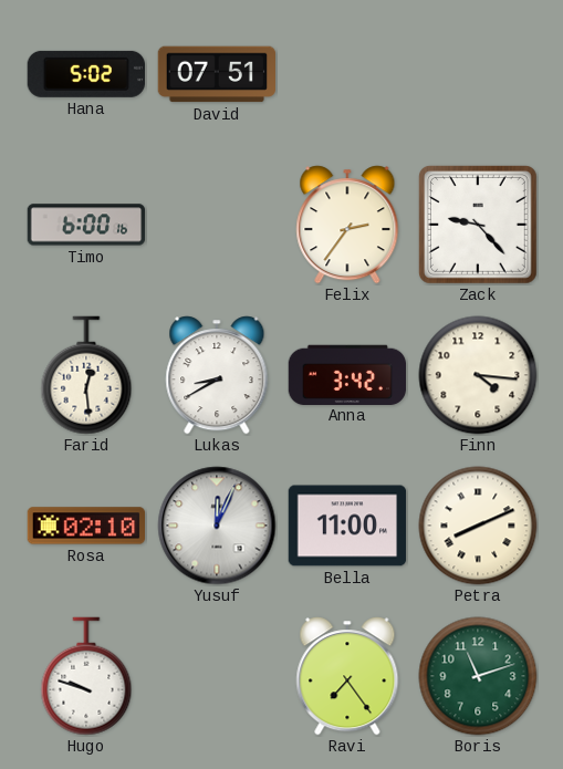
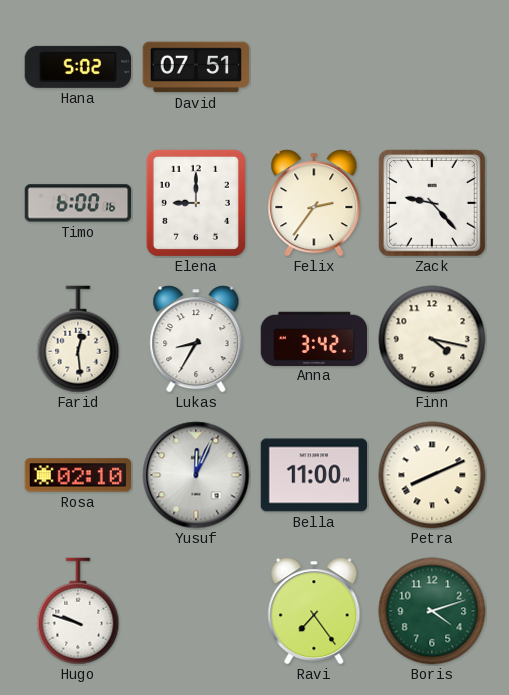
Elena: none -> 9:00 (196, 203)
Lukas: 8:40 -> 8:35 (196, 339)
Finn: 4:16 -> 4:17 (432, 339)
Boris: 11:12 -> 4:12 (432, 611)
